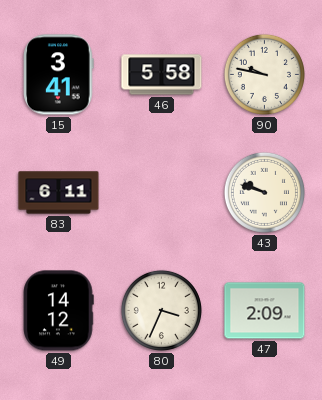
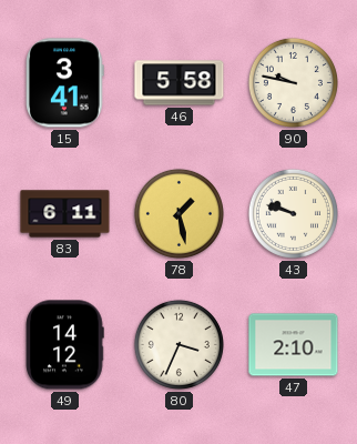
78: none -> 1:28 (178, 213)
47: 2:09 -> 2:10 (294, 345)
